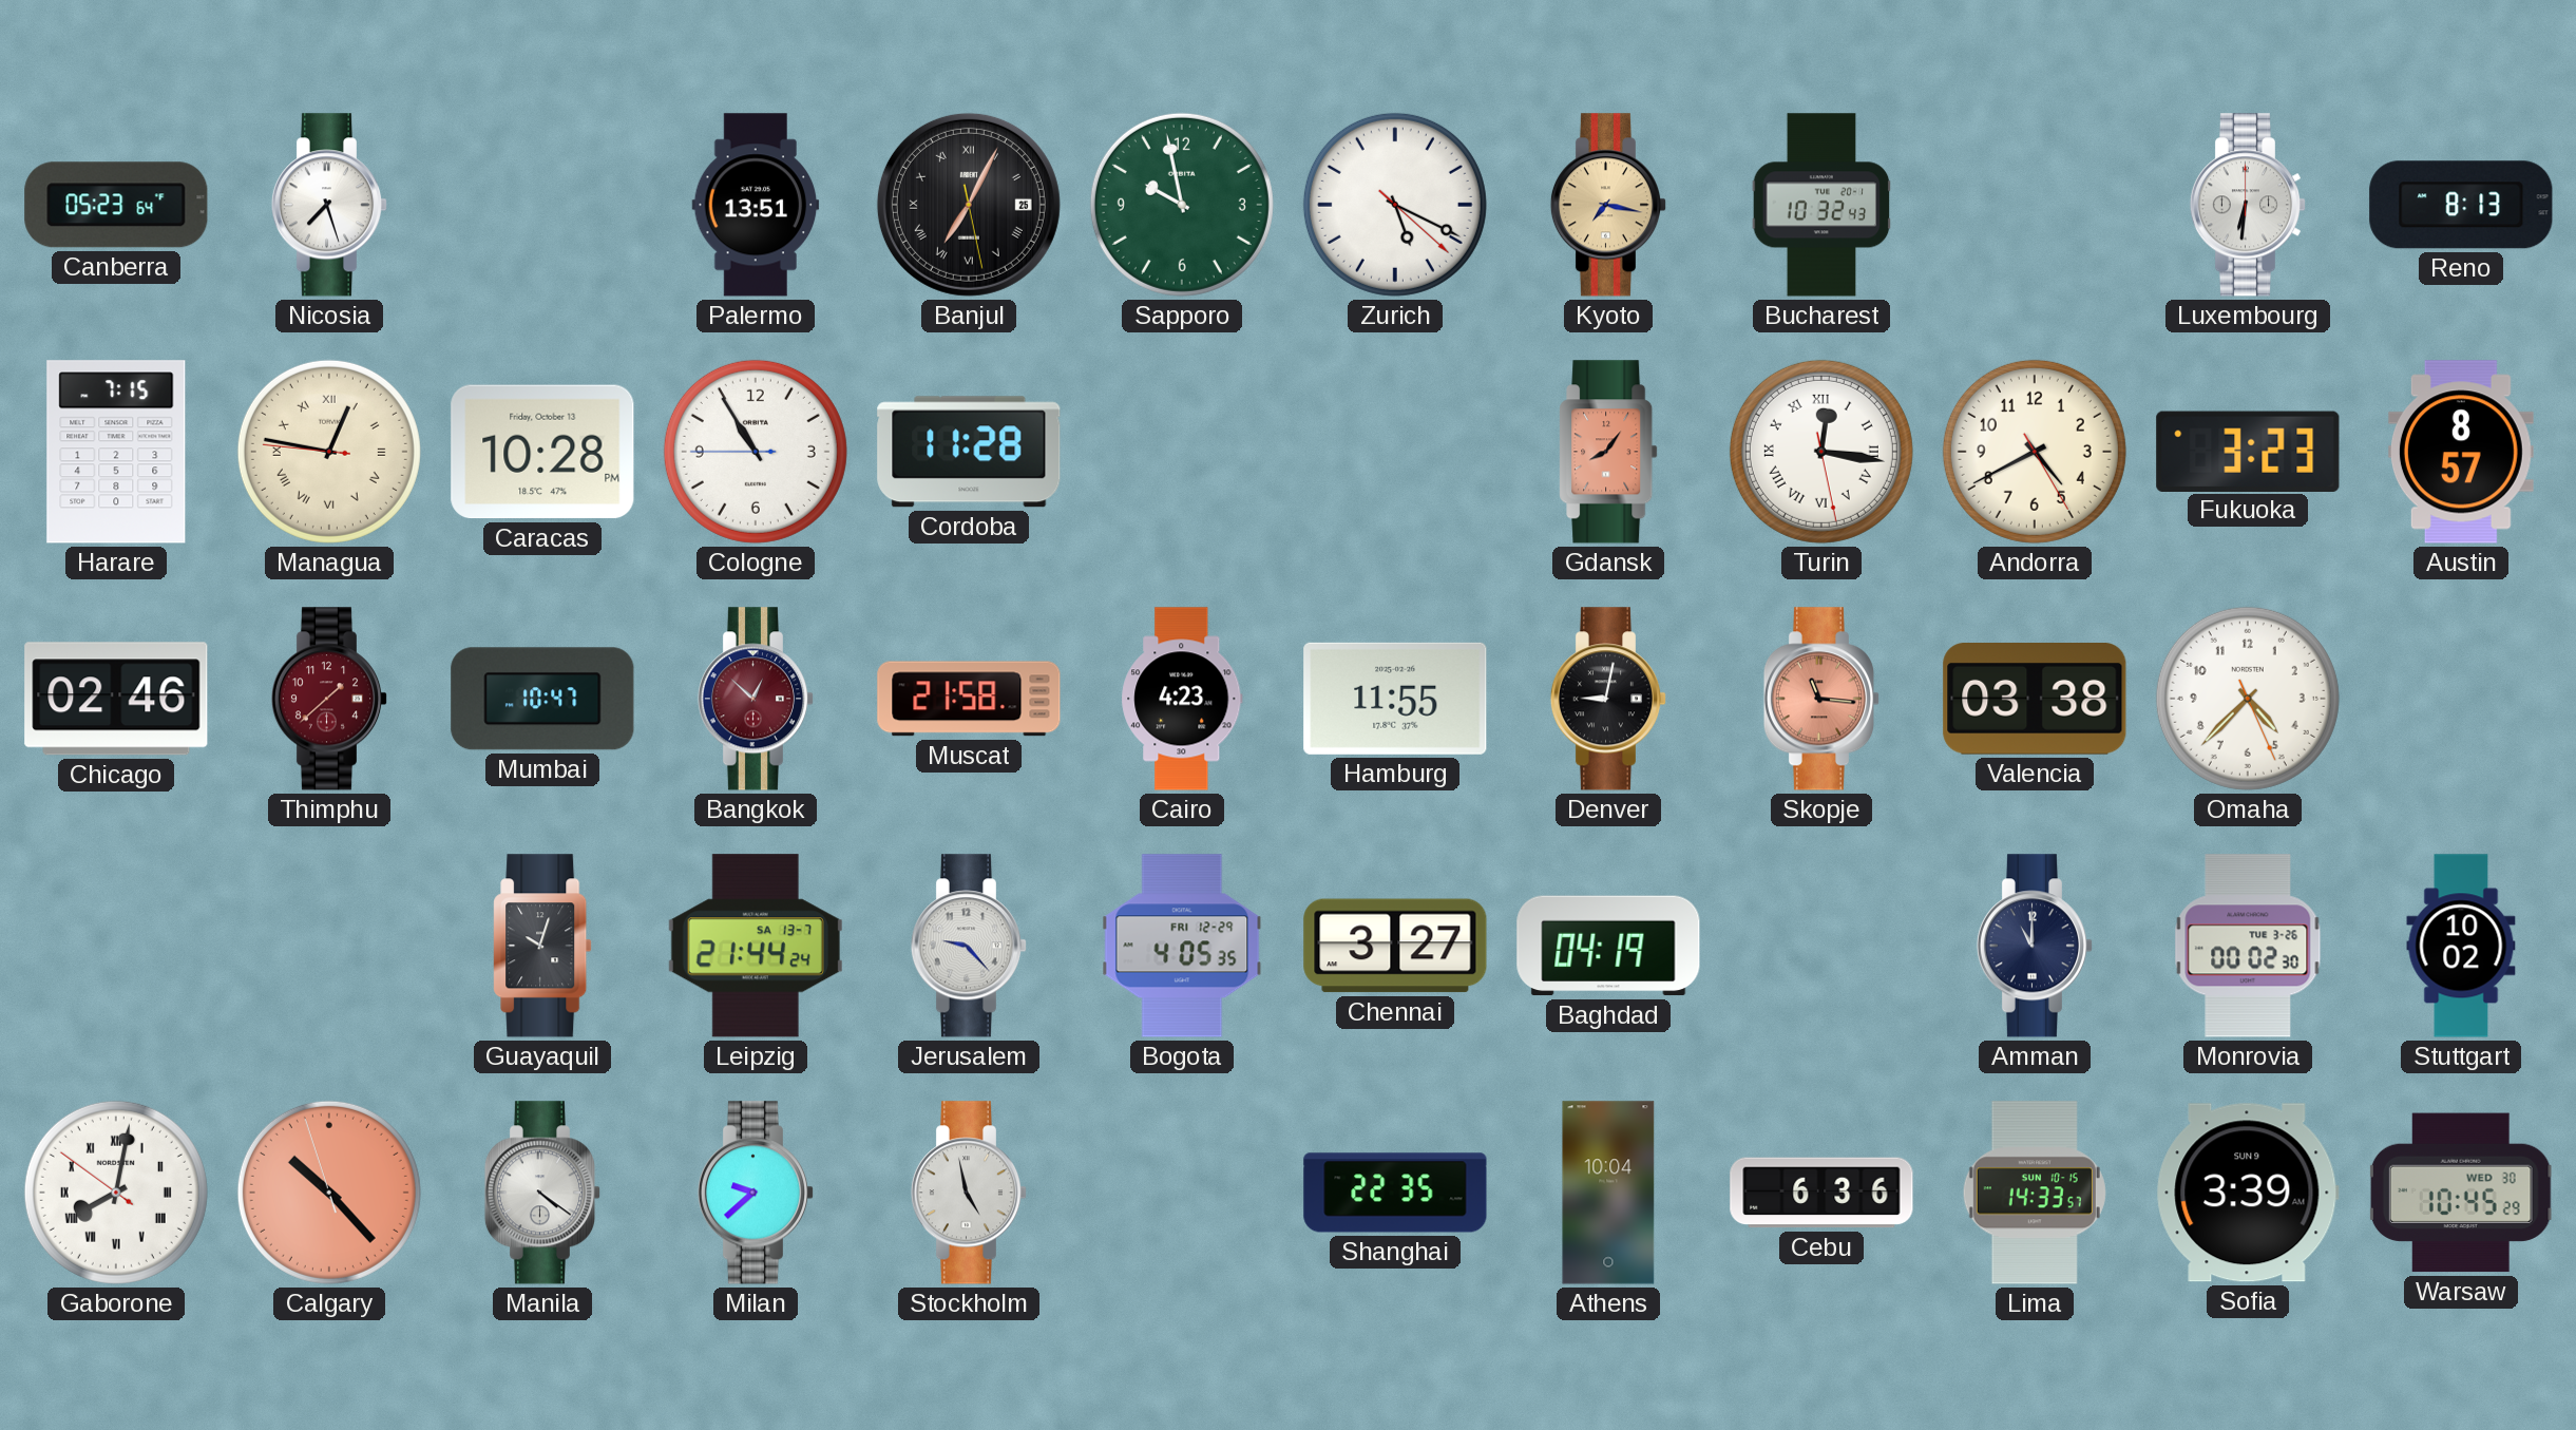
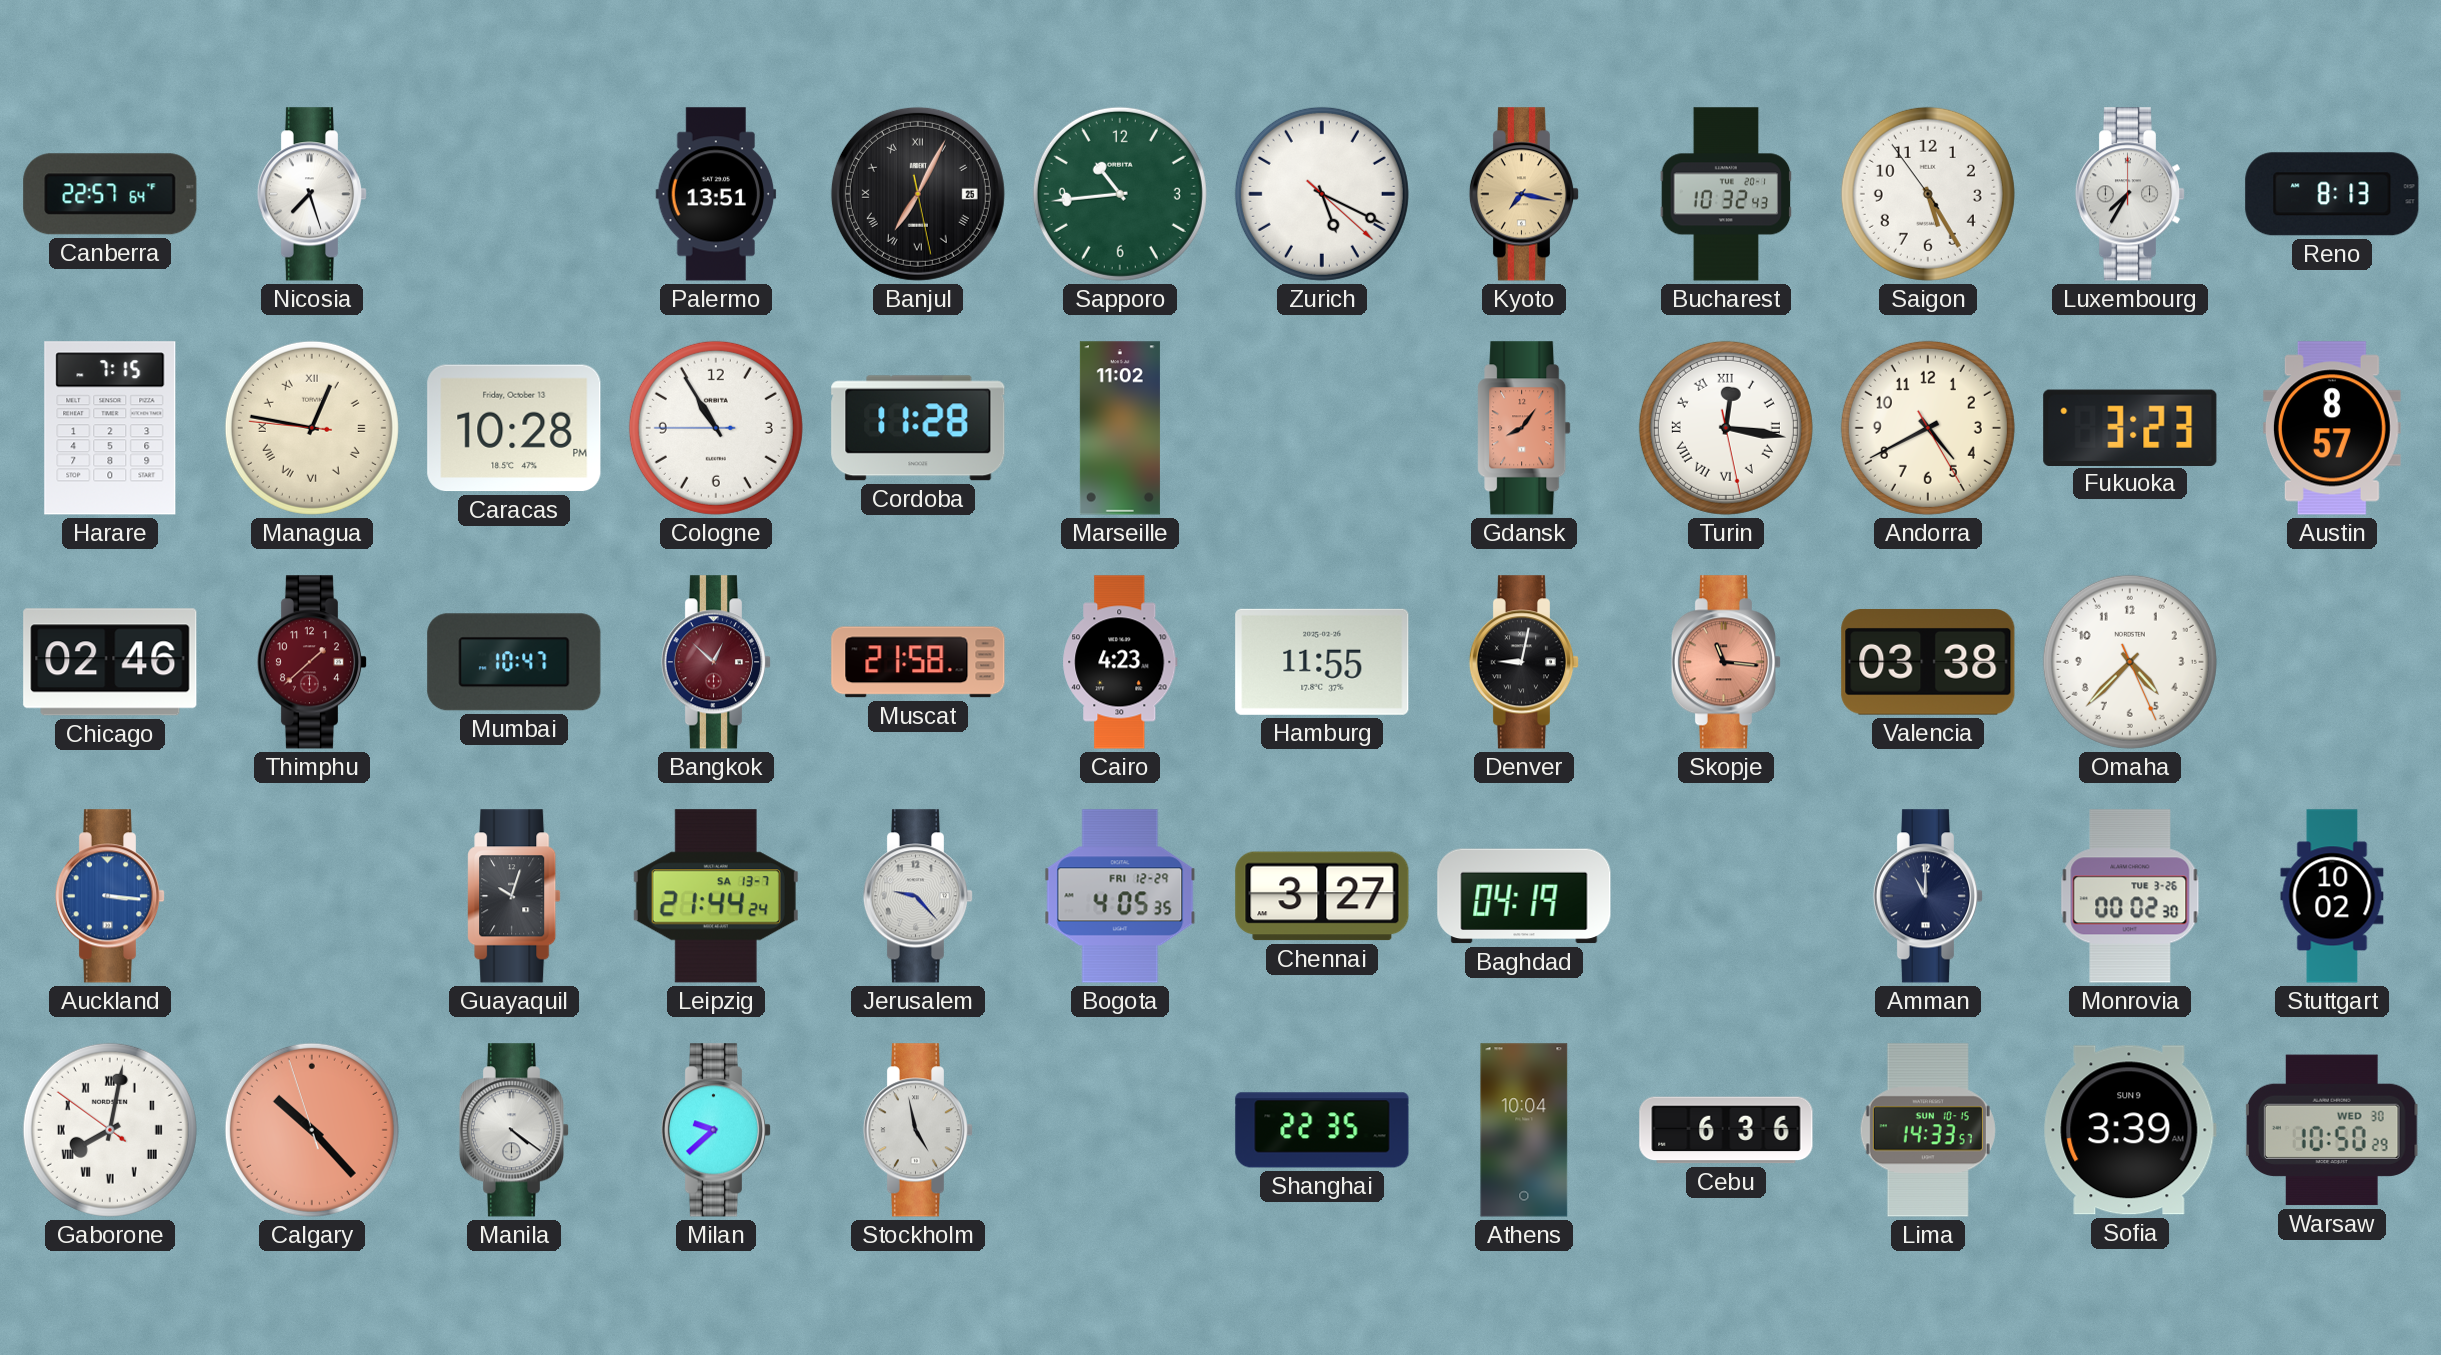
Canberra: 05:23 -> 22:57 (110, 194)
Sapporo: 9:58 -> 10:44 (1120, 194)
Saigon: none -> 5:24 (1928, 194)
Luxembourg: 6:31 -> 7:35 (2130, 194)
Marseille: none -> 11:02 (1120, 428)
Auckland: none -> 3:16 (110, 896)
Warsaw: 10:45 -> 10:50 (2332, 1130)
